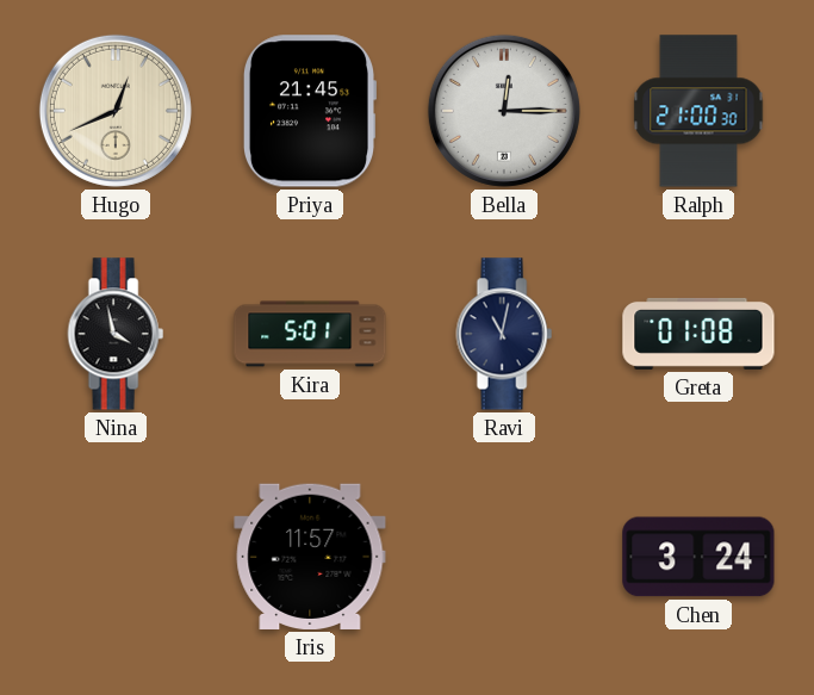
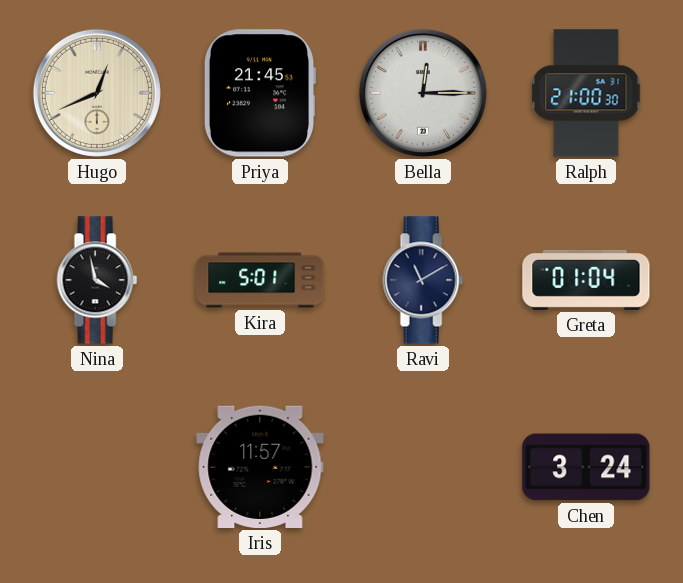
Ravi: 11:02 -> 11:10 (423, 280)
Greta: 01:08 -> 01:04 (586, 280)
